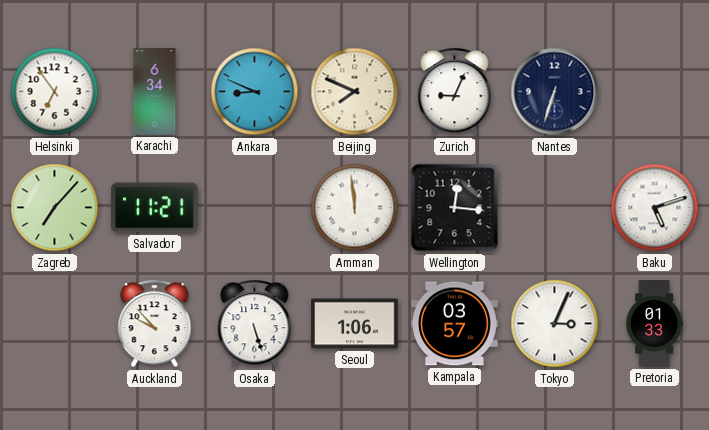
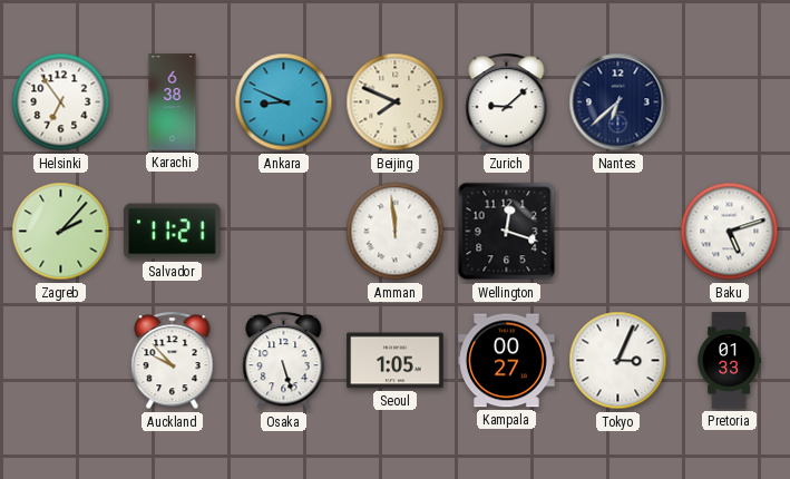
Karachi: 6:34 -> 6:38 (173, 102)
Zurich: 9:04 -> 9:08 (507, 102)
Nantes: 6:33 -> 6:38 (618, 102)
Zagreb: 7:07 -> 2:07 (61, 232)
Wellington: 12:16 -> 12:18 (507, 232)
Seoul: 1:06 -> 1:05 (396, 361)
Kampala: 03:57 -> 00:27 (507, 361)
